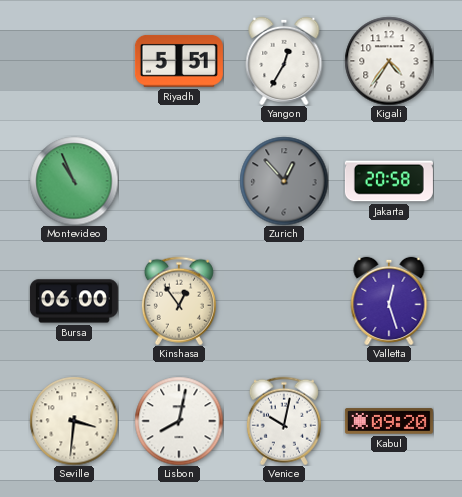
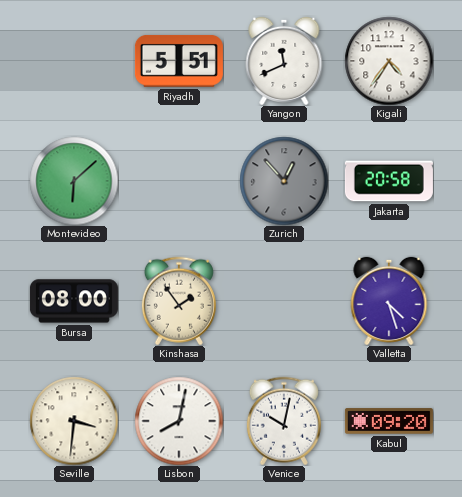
Yangon: 12:35 -> 11:41 (284, 61)
Montevideo: 10:56 -> 6:08 (74, 181)
Bursa: 06:00 -> 08:00 (74, 301)
Kinshasa: 12:54 -> 1:54 (179, 301)
Valletta: 12:27 -> 4:27 (389, 301)
